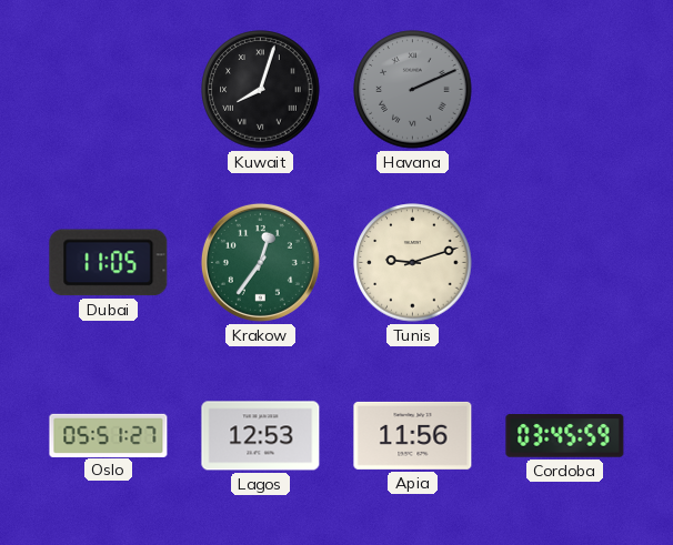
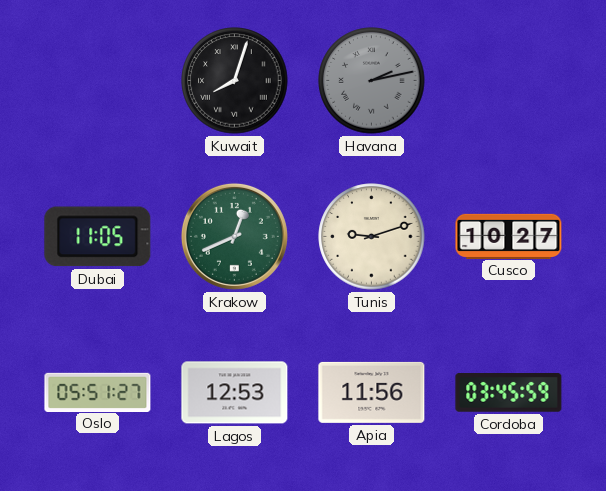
Havana: 2:11 -> 2:13 (372, 81)
Krakow: 12:36 -> 12:41 (234, 236)
Cusco: none -> 10:27 (509, 236)
